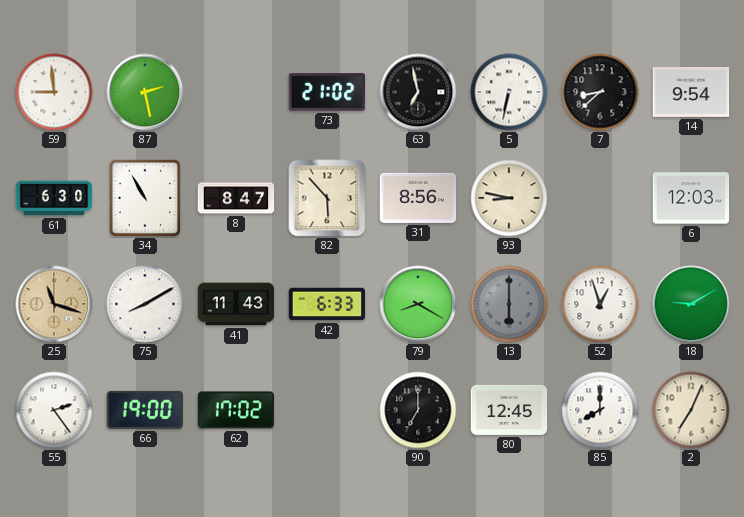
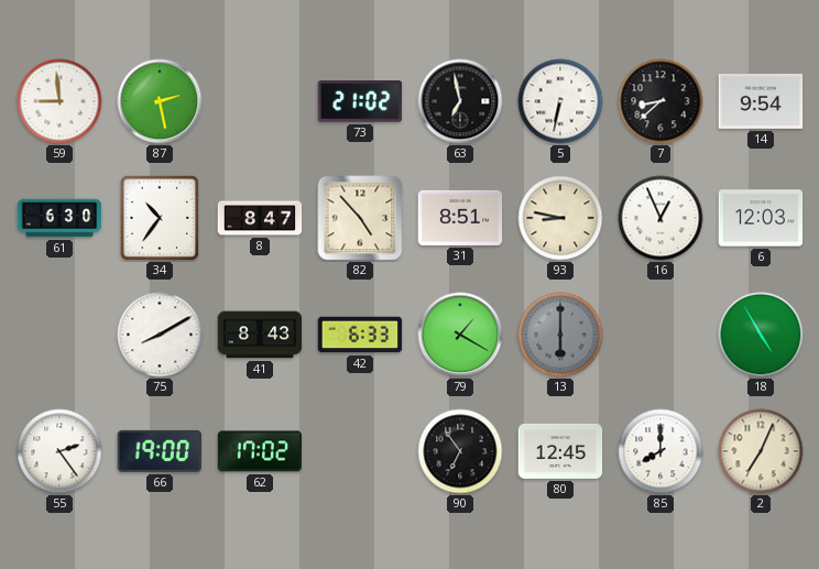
34: 10:55 -> 10:36 (160, 218)
82: 5:53 -> 4:53 (360, 218)
31: 8:56 -> 8:51 (460, 218)
16: none -> 12:56 (660, 218)
25: 11:18 -> none (54, 304)
41: 11:43 -> 8:43 (260, 335)
79: 8:20 -> 1:20 (460, 335)
52: 12:57 -> none (600, 304)
18: 9:10 -> 4:55 (761, 335)
90: 7:00 -> 6:54 (460, 451)
